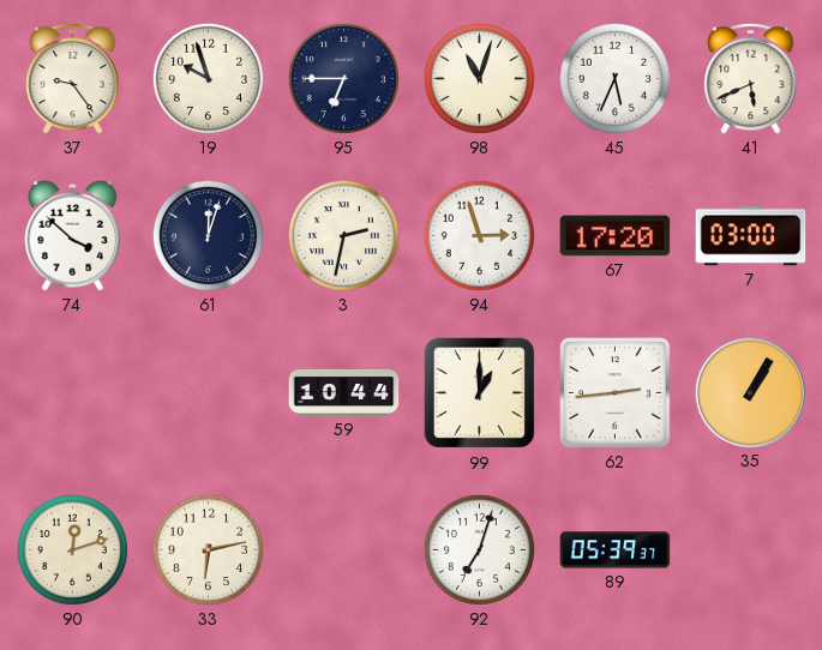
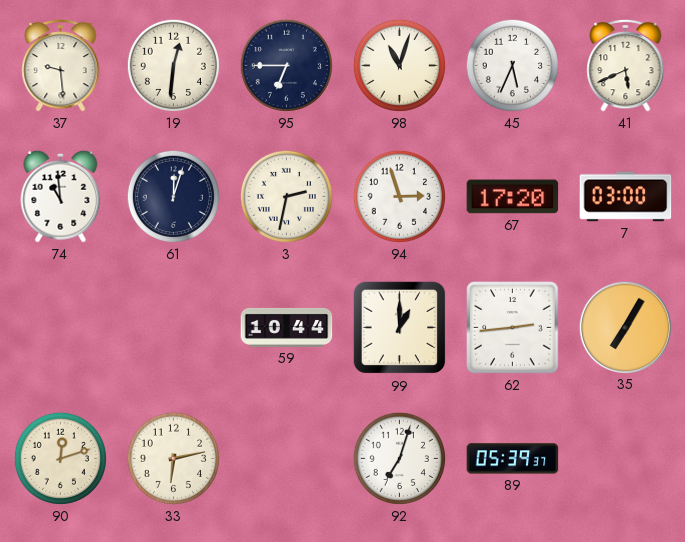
37: 9:24 -> 9:29 (61, 65)
19: 9:57 -> 12:31 (173, 65)
74: 3:52 -> 10:59 (61, 196)
35: 1:05 -> 7:05 (625, 327)
